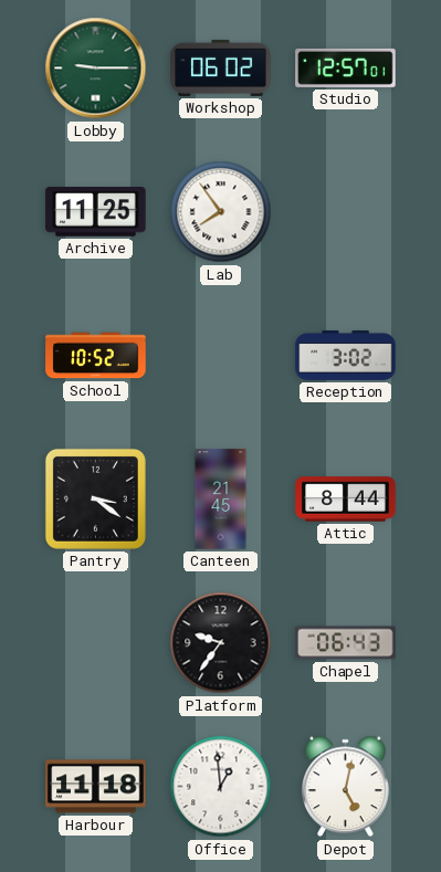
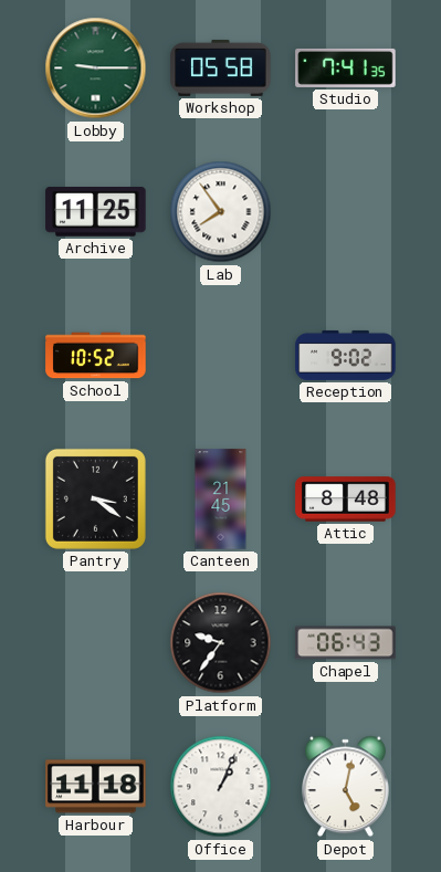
Workshop: 06:02 -> 05:58 (221, 67)
Studio: 12:57 -> 7:41 (346, 67)
Reception: 3:02 -> 9:02 (346, 355)
Attic: 8:44 -> 8:48 (346, 500)
Office: 12:59 -> 1:04 (221, 787)
